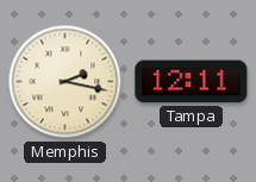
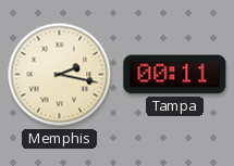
Tampa: 12:11 -> 00:11 (175, 75)
